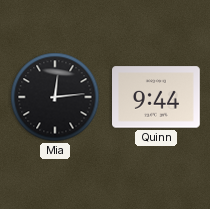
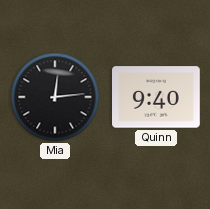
Quinn: 9:44 -> 9:40 (157, 97)
